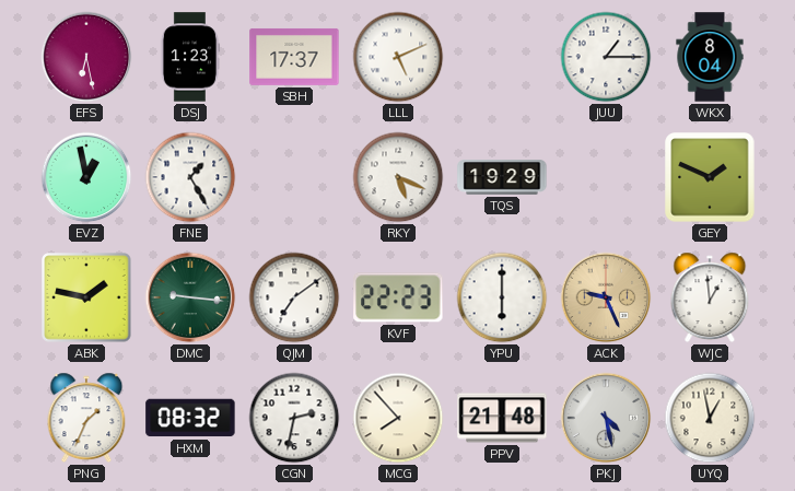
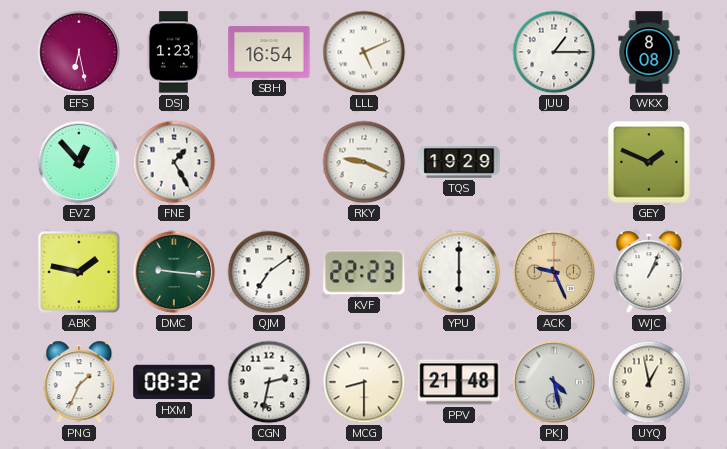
SBH: 17:37 -> 16:54 (269, 52)
WKX: 8:04 -> 8:08 (649, 52)
EVZ: 12:58 -> 12:53 (79, 162)
RKY: 5:19 -> 9:19 (364, 162)
WJC: 12:59 -> 1:04 (649, 272)
MCG: 7:53 -> 8:30 (364, 382)
